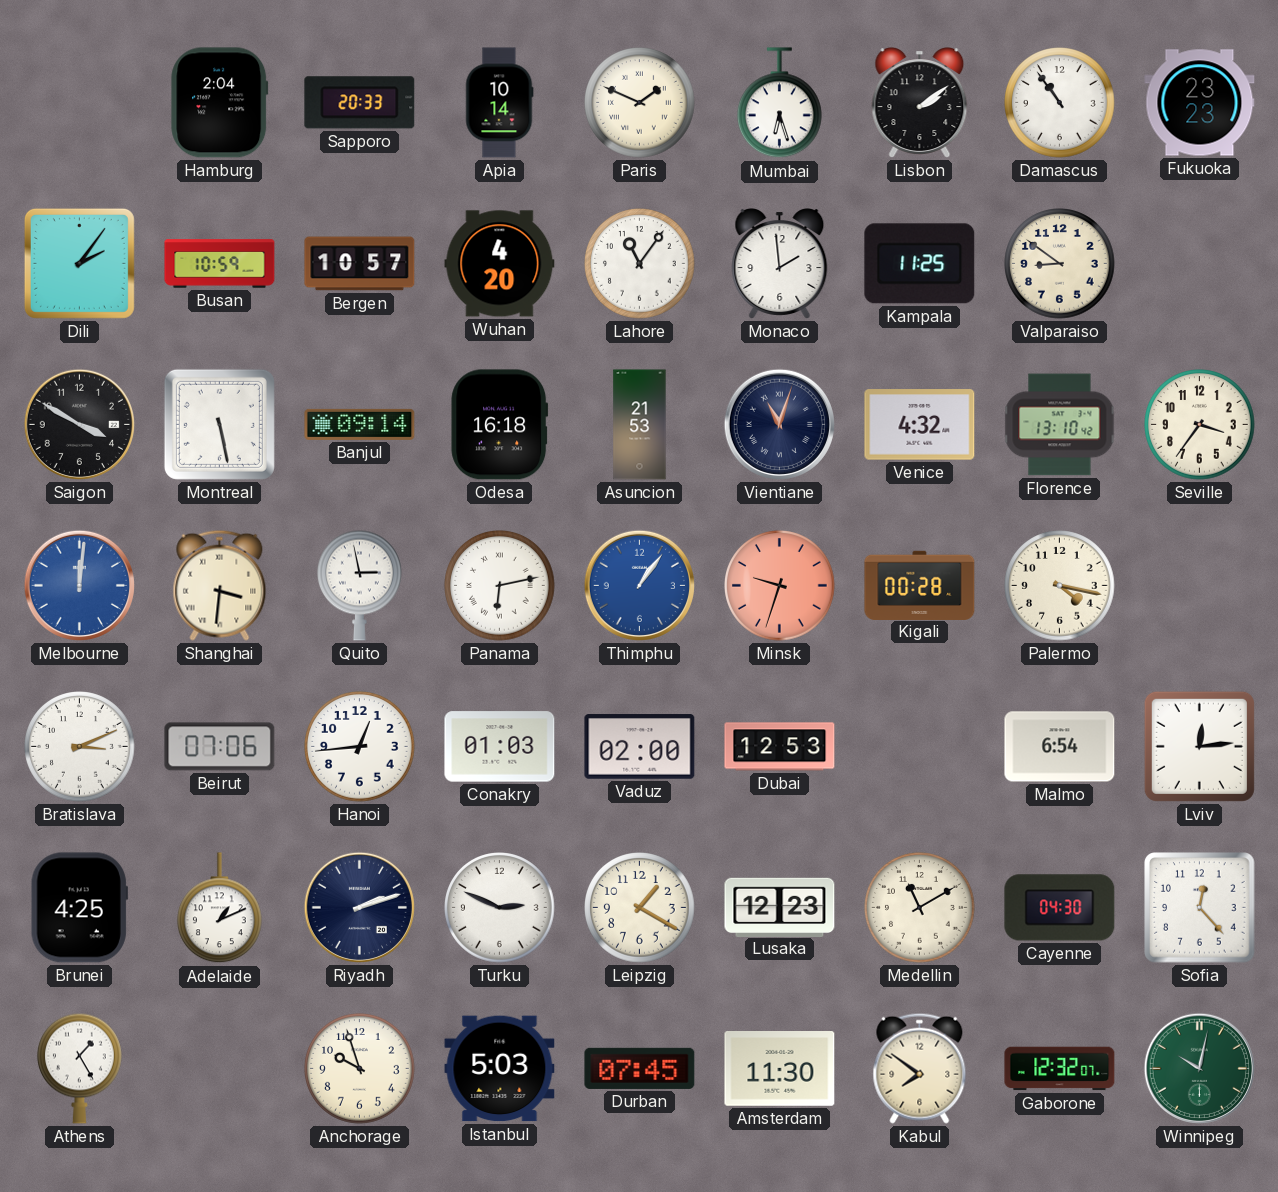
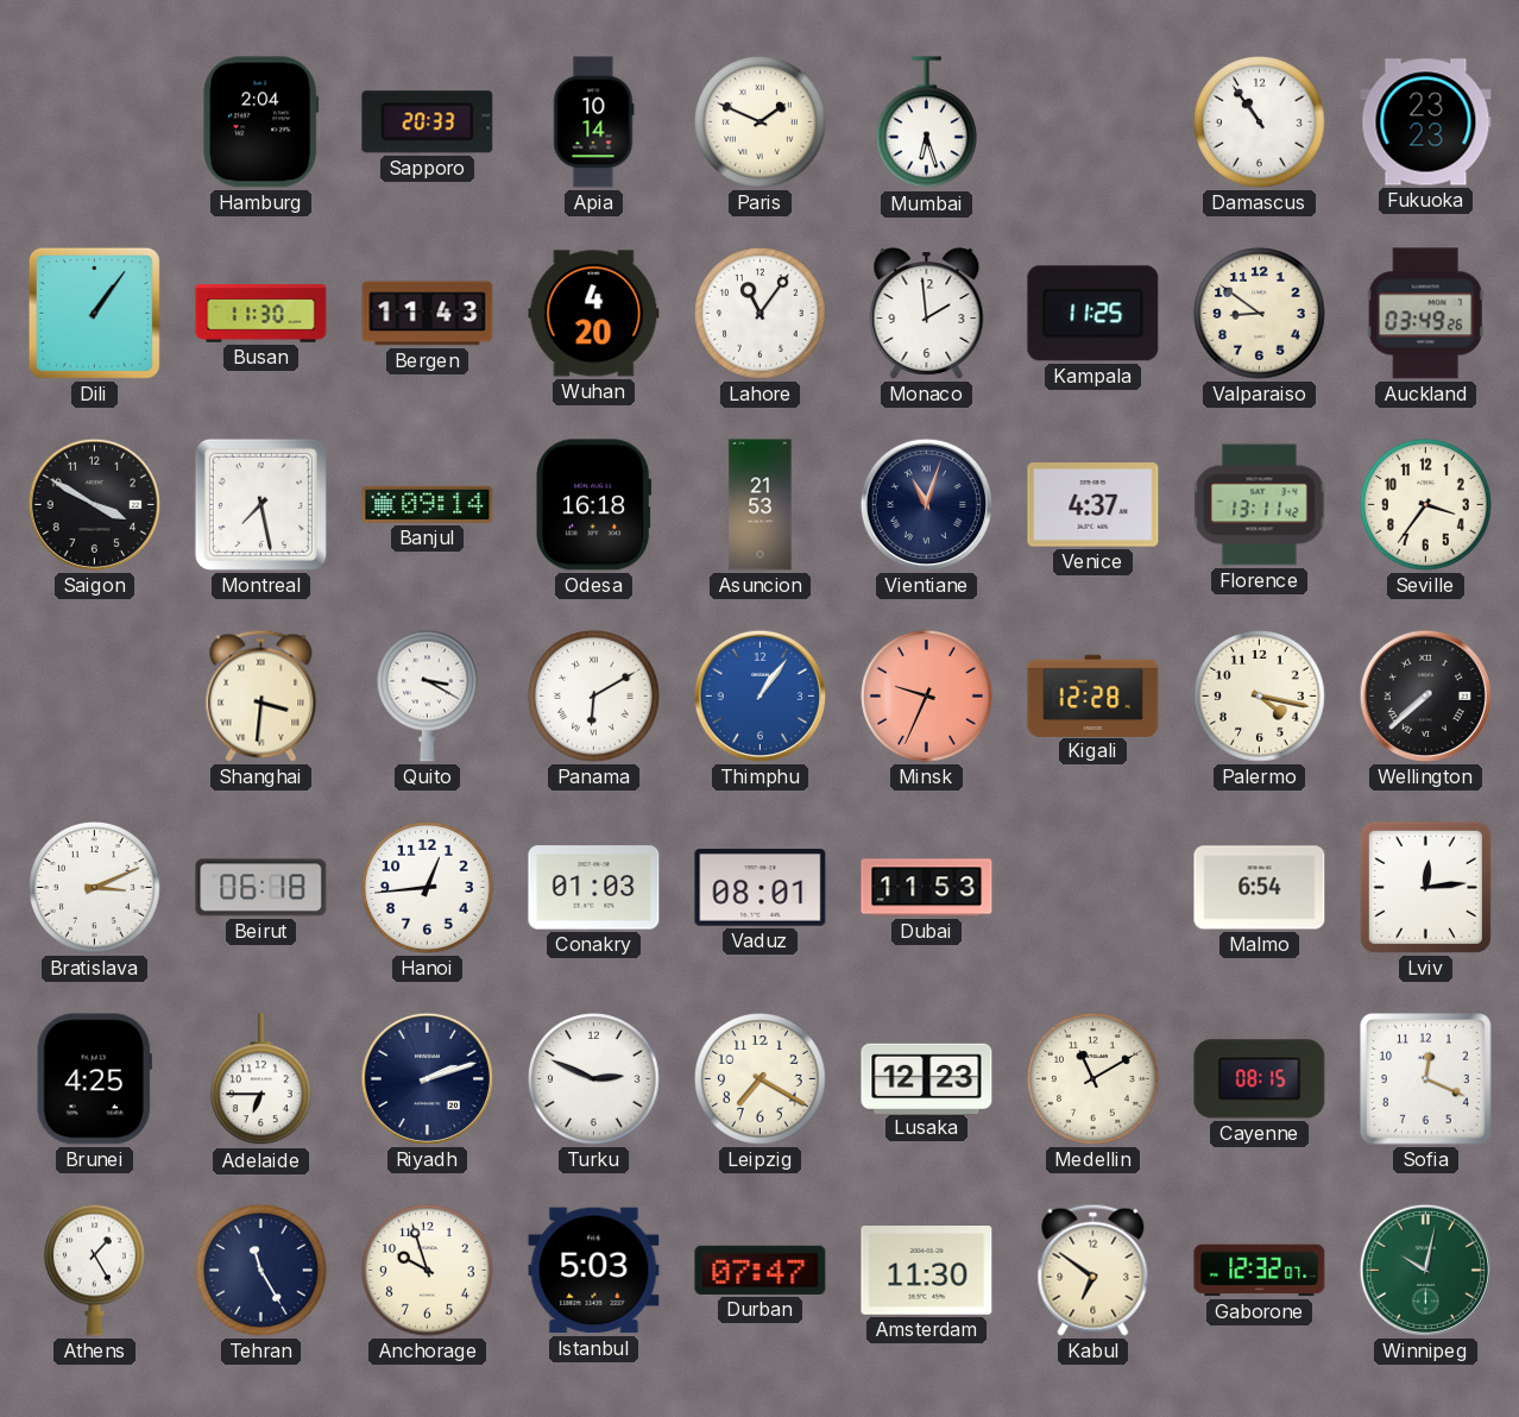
Lisbon: 2:09 -> none (920, 103)
Dili: 2:06 -> 1:06 (94, 313)
Busan: 10:59 -> 11:30 (261, 314)
Bergen: 10:57 -> 11:43 (428, 314)
Auckland: none -> 03:49 (1425, 314)
Montreal: 5:28 -> 7:28 (260, 504)
Venice: 4:32 -> 4:37 (1093, 505)
Florence: 13:10 -> 13:11 (1260, 505)
Melbourne: 12:01 -> none (79, 585)
Quito: 2:58 -> 3:20 (428, 695)
Panama: 6:13 -> 6:10 (594, 697)
Minsk: 9:33 -> 9:34 (927, 697)
Kigali: 00:28 -> 12:28 (1093, 695)
Wellington: none -> 7:38 (1425, 695)
Beirut: 07:06 -> 06:18 (261, 888)
Vaduz: 02:00 -> 08:01 (761, 888)
Dubai: 12:53 -> 11:53 (927, 888)
Adelaide: 1:11 -> 6:45 (261, 1079)
Leipzig: 1:20 -> 7:20 (761, 1079)
Cayenne: 04:30 -> 08:15 (1260, 1079)
Sofia: 12:23 -> 12:19 (1426, 1079)
Tehran: none -> 11:25 (261, 1271)
Durban: 07:45 -> 07:47 (761, 1270)
Kabul: 7:51 -> 6:51 (1093, 1270)
